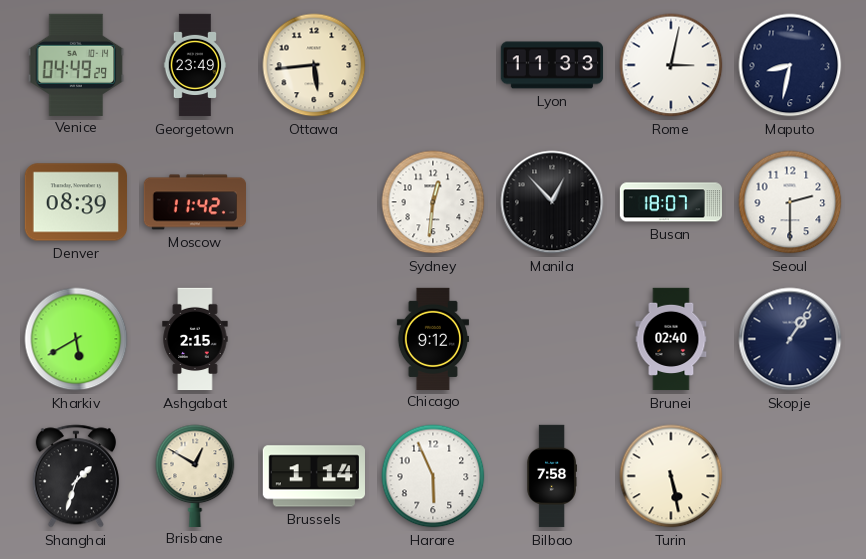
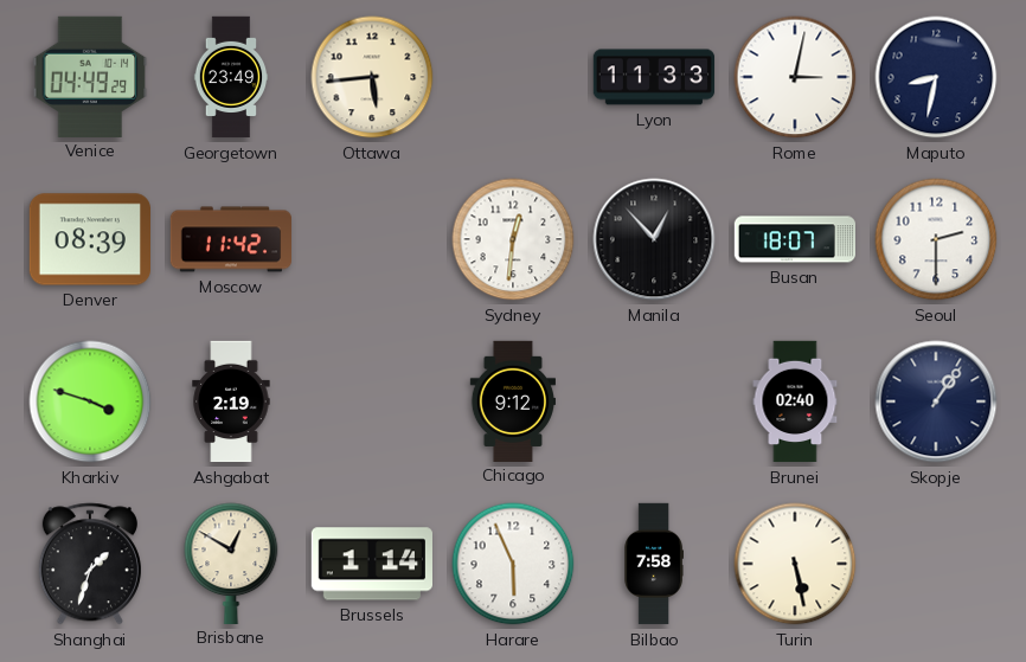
Kharkiv: 5:40 -> 3:48 (90, 401)
Ashgabat: 2:15 -> 2:19 (231, 401)
